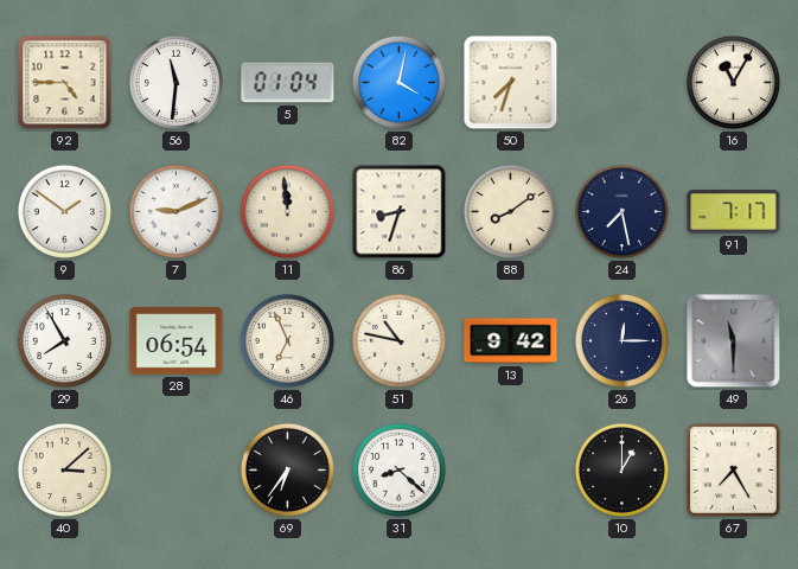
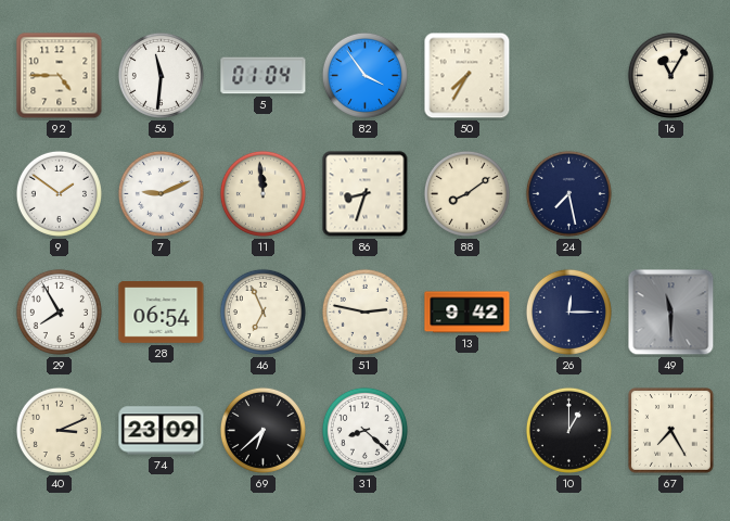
82: 4:02 -> 3:54 (364, 75)
50: 7:33 -> 7:35 (468, 76)
91: 7:17 -> none (734, 212)
51: 10:47 -> 2:47 (364, 312)
40: 3:08 -> 3:11 (59, 430)
74: none -> 23:09 (162, 431)
69: 6:36 -> 6:38 (262, 430)
